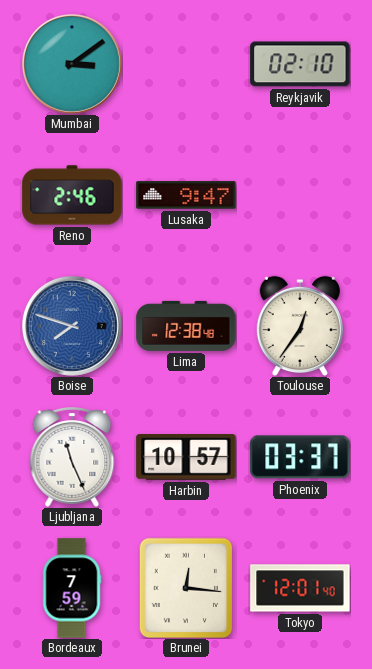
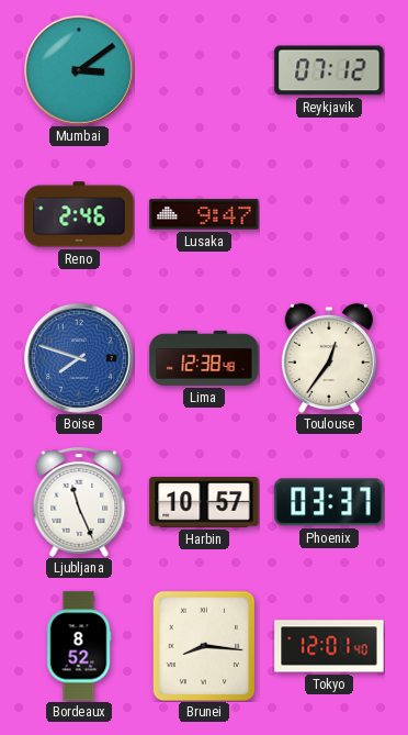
Reykjavik: 02:10 -> 07:12 (329, 70)
Bordeaux: 7:59 -> 8:52 (79, 646)
Brunei: 12:16 -> 8:16 (204, 646)
